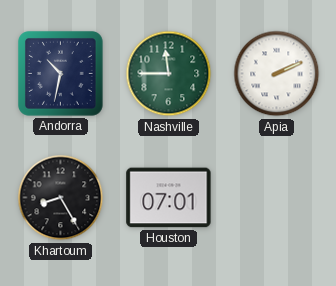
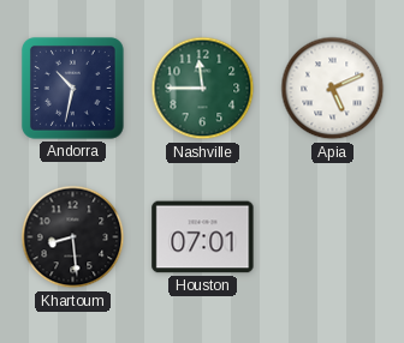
Apia: 2:11 -> 5:11 (333, 89)
Khartoum: 8:25 -> 8:29 (73, 237)
